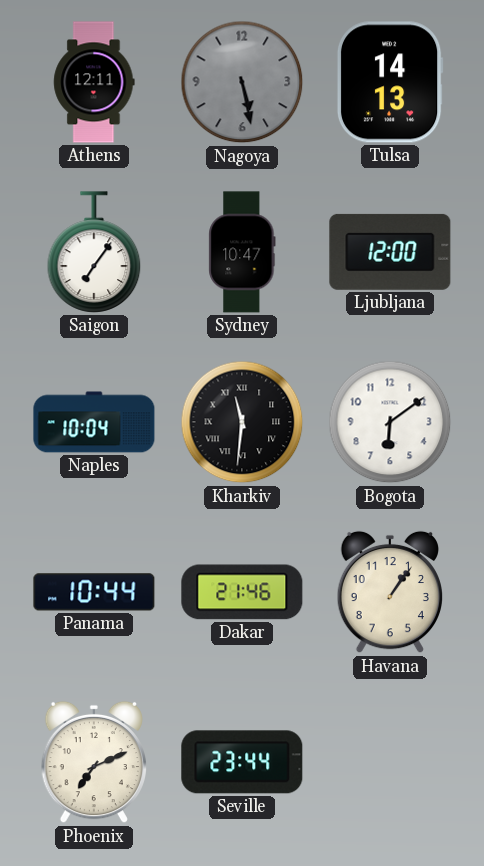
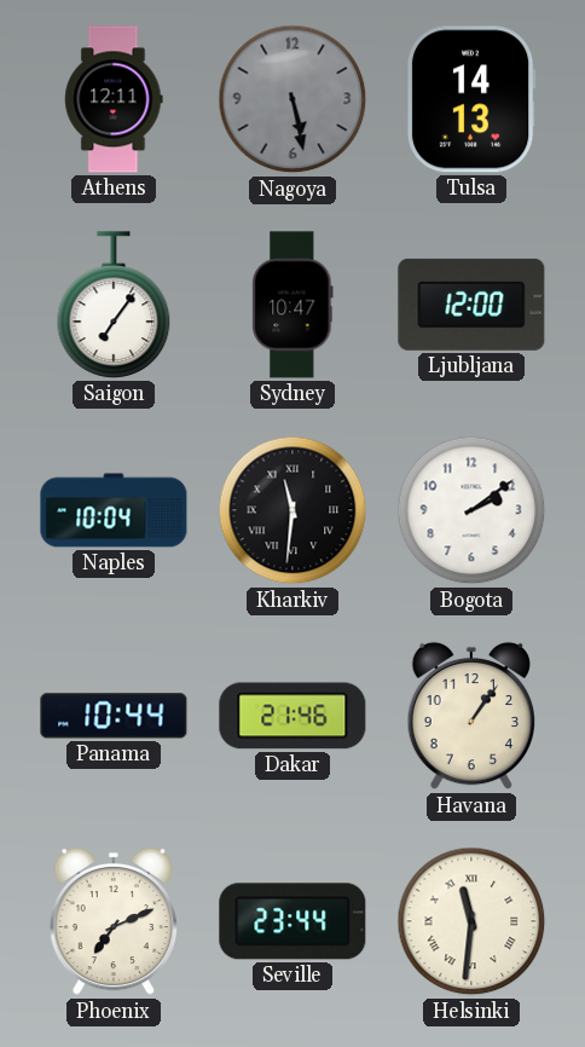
Bogota: 6:09 -> 2:09 (471, 510)
Helsinki: none -> 11:31 (471, 921)
